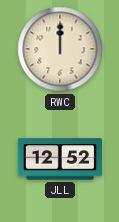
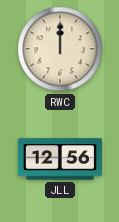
JLL: 12:52 -> 12:56 (59, 159)
